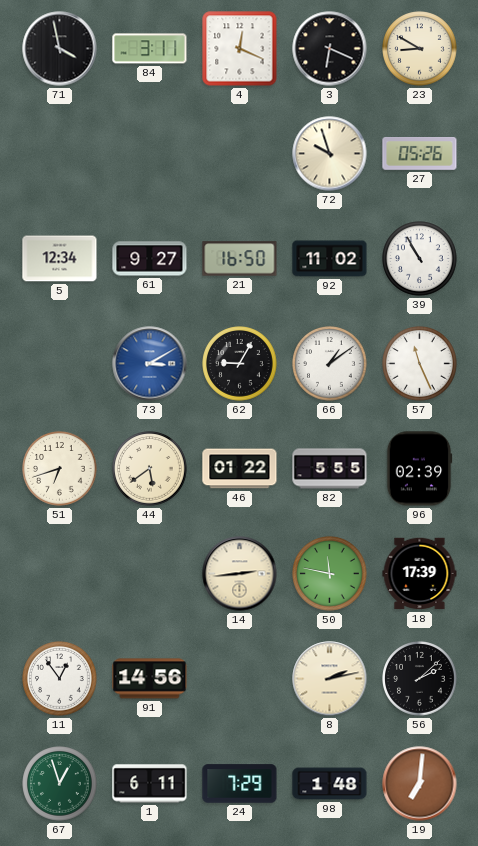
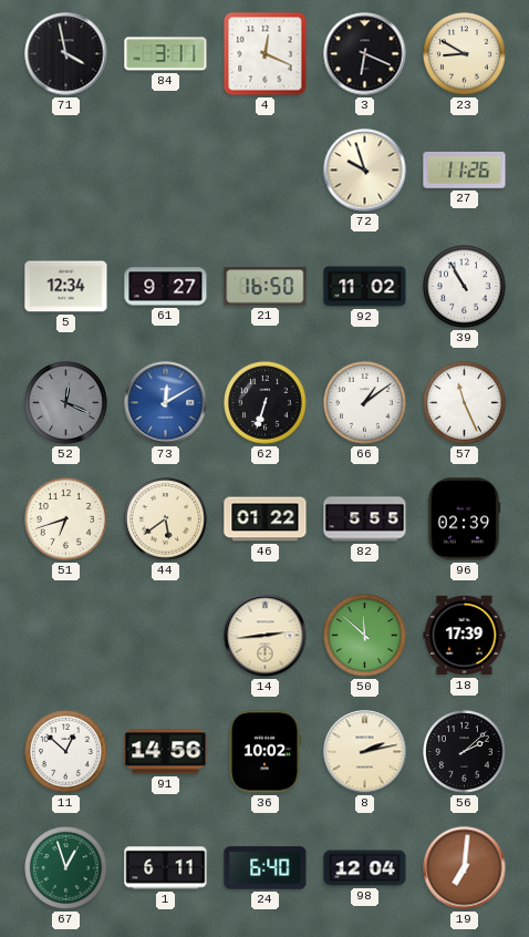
27: 05:26 -> 11:26 (465, 171)
52: none -> 12:19 (66, 403)
73: 3:10 -> 12:10 (166, 403)
62: 9:05 -> 6:33 (266, 403)
50: 11:47 -> 11:52 (365, 636)
11: 12:54 -> 12:52 (66, 752)
36: none -> 10:02 (264, 752)
24: 7:29 -> 6:40 (266, 868)
98: 1:48 -> 12:04 (365, 868)
